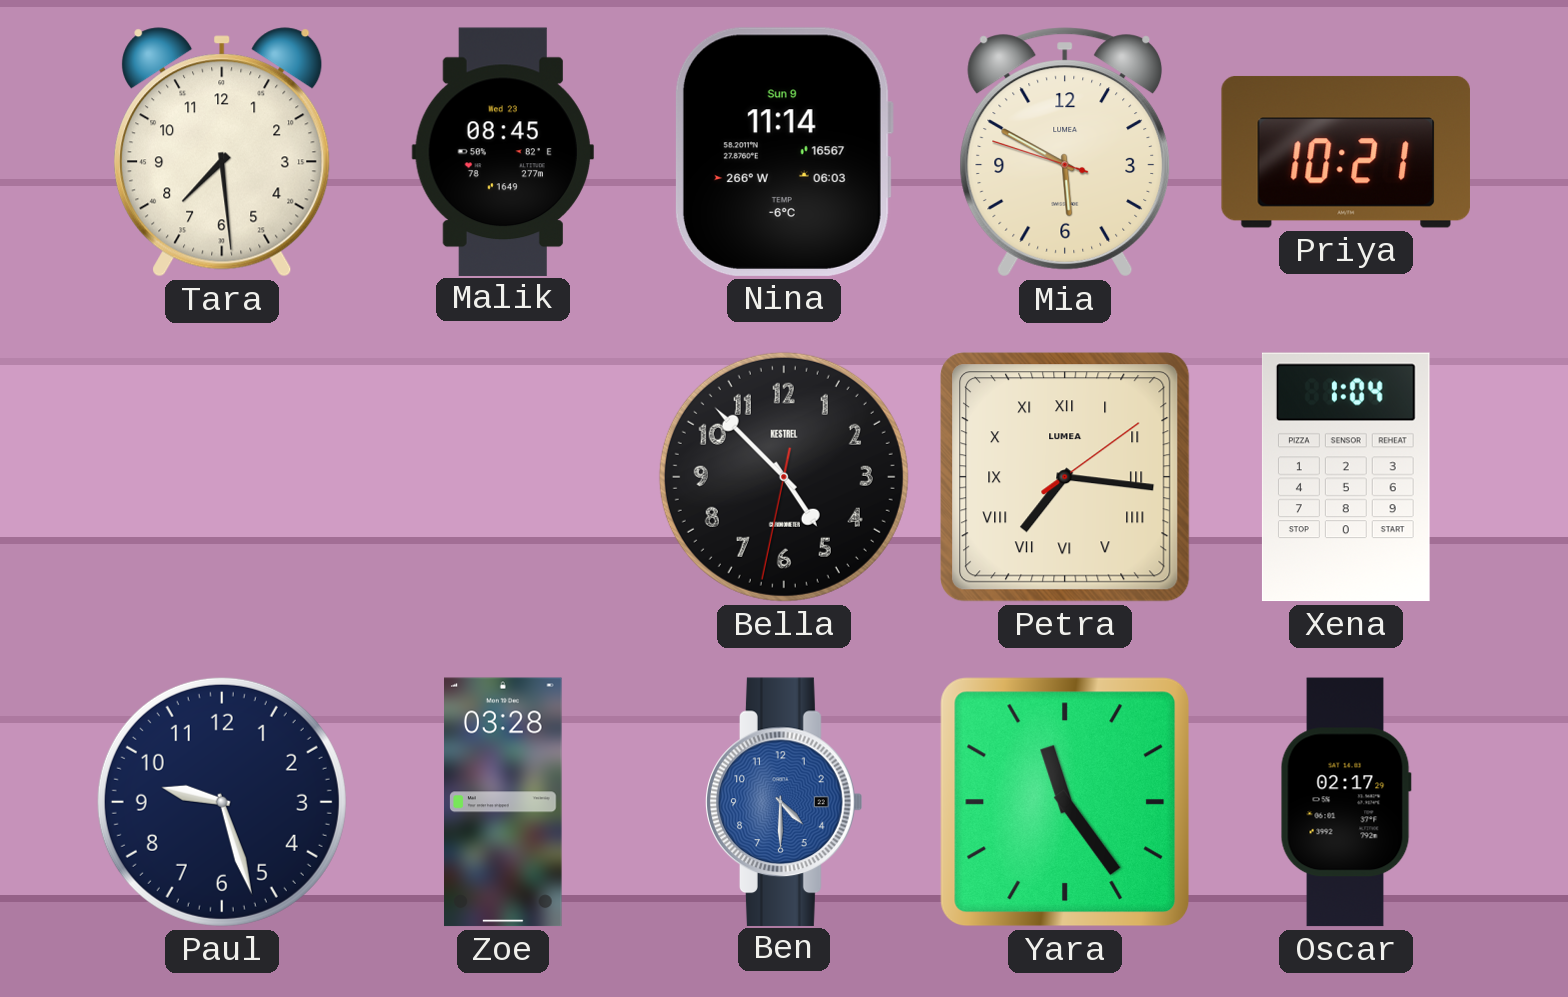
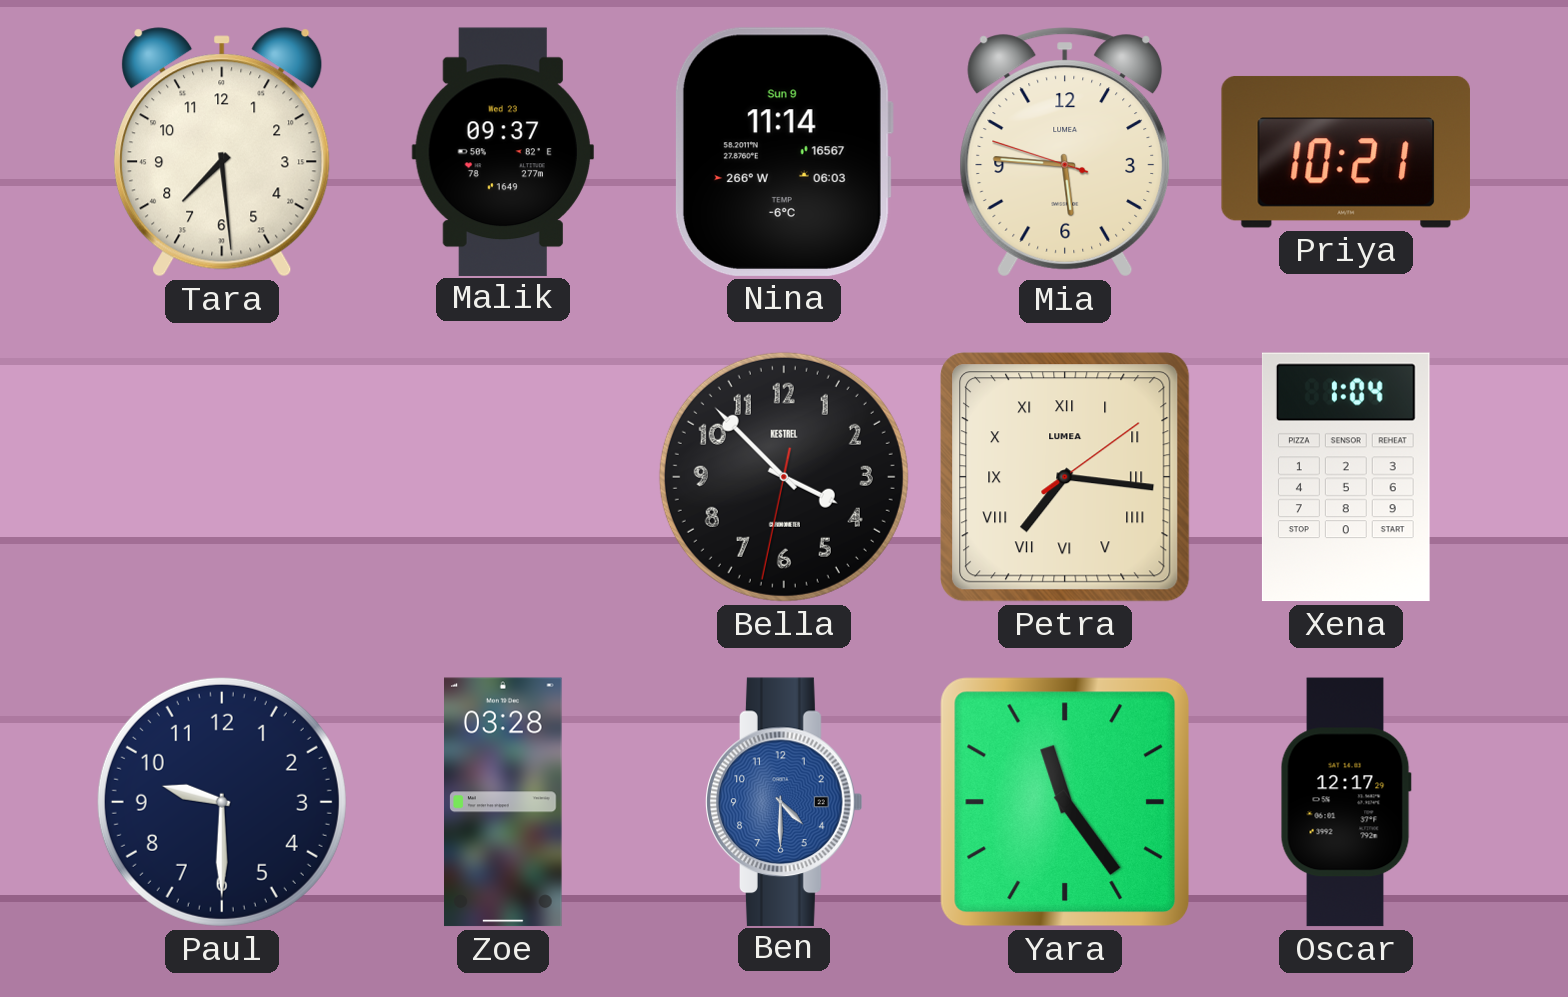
Malik: 08:45 -> 09:37 (503, 151)
Mia: 5:49 -> 5:45 (1065, 152)
Bella: 4:52 -> 3:52 (784, 477)
Paul: 9:27 -> 9:30 (222, 802)
Oscar: 02:17 -> 12:17 (1346, 802)
